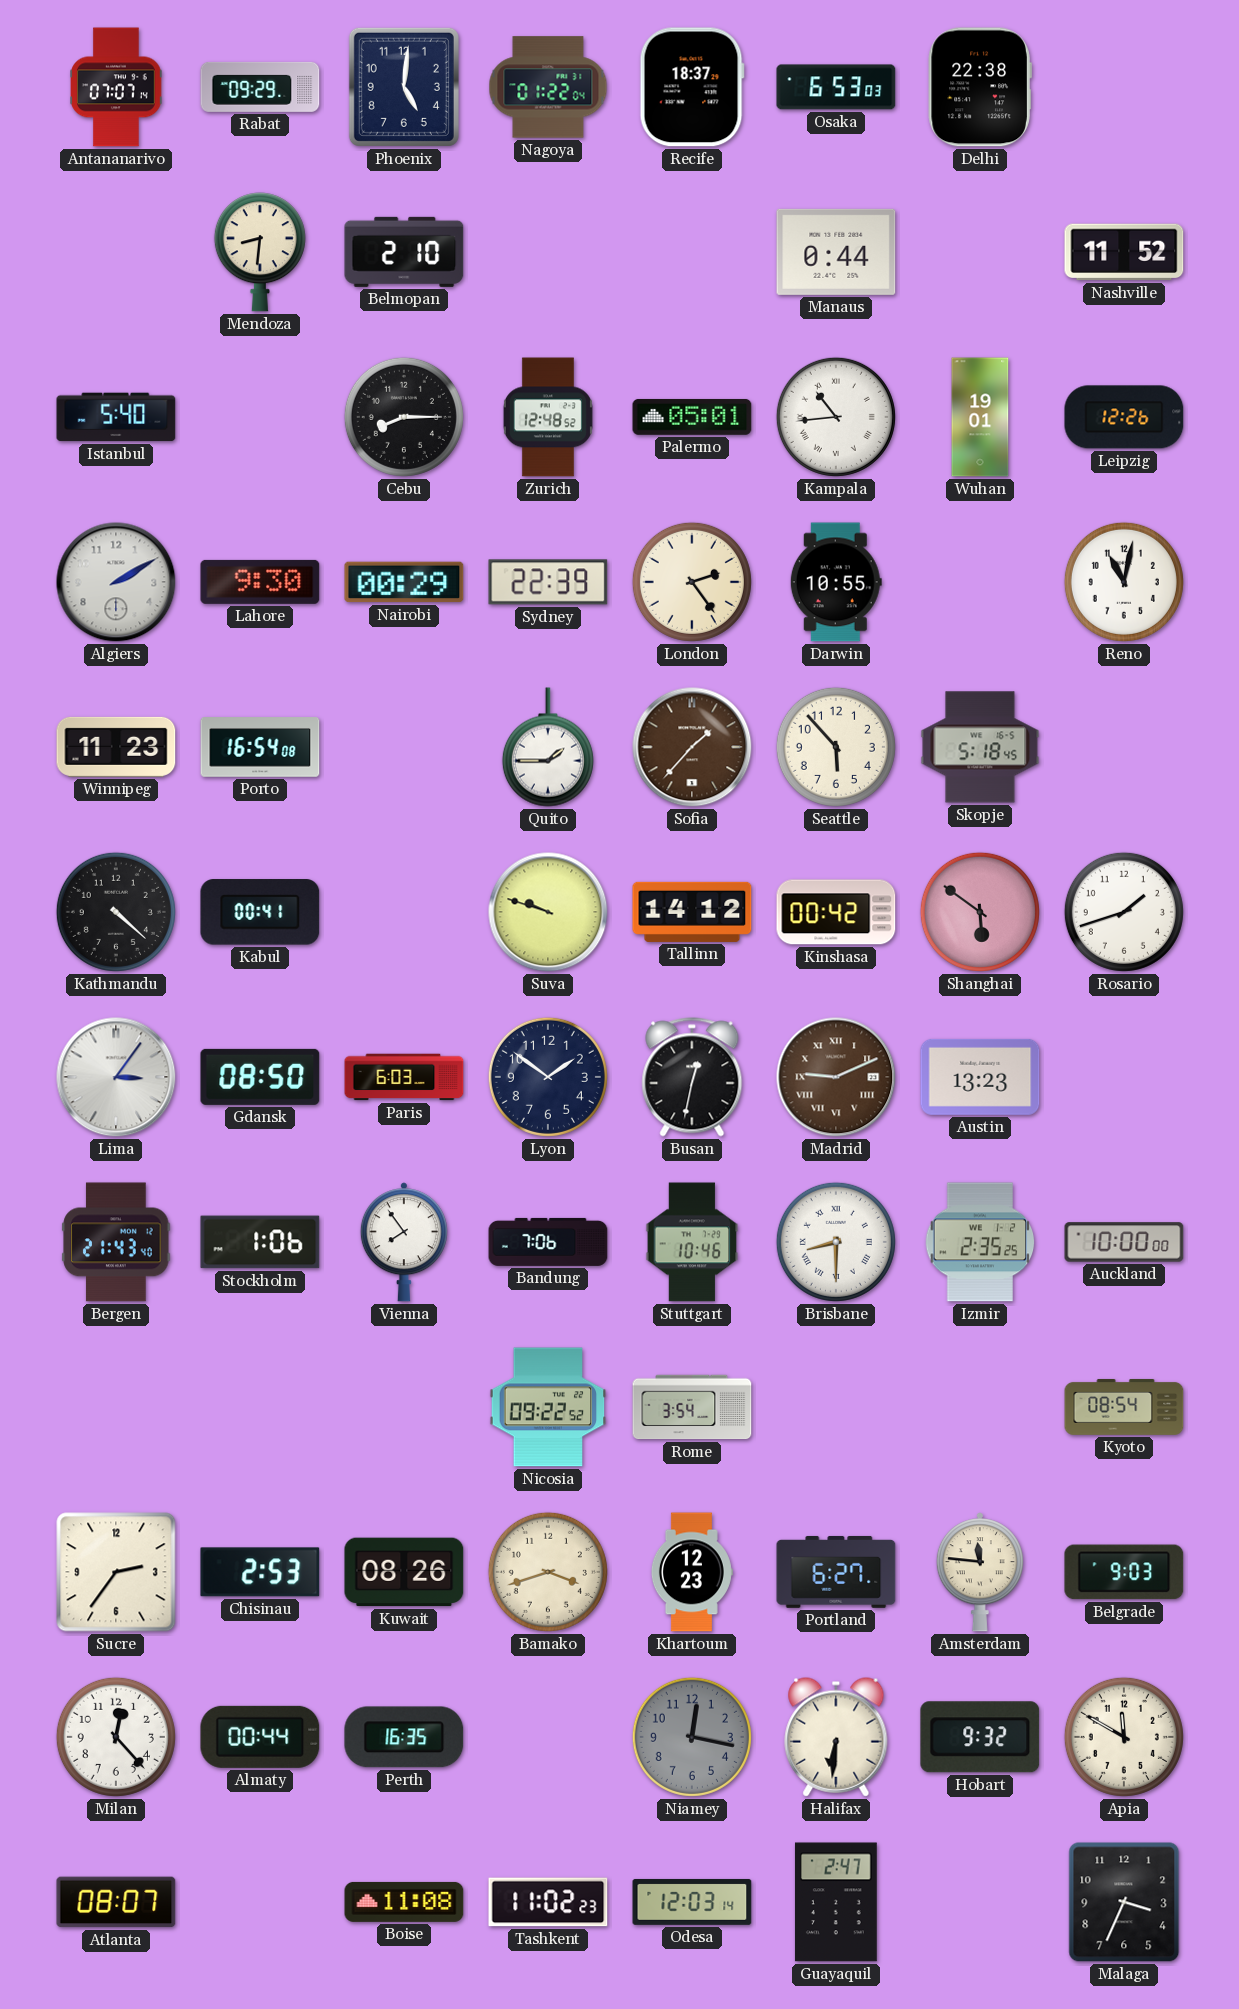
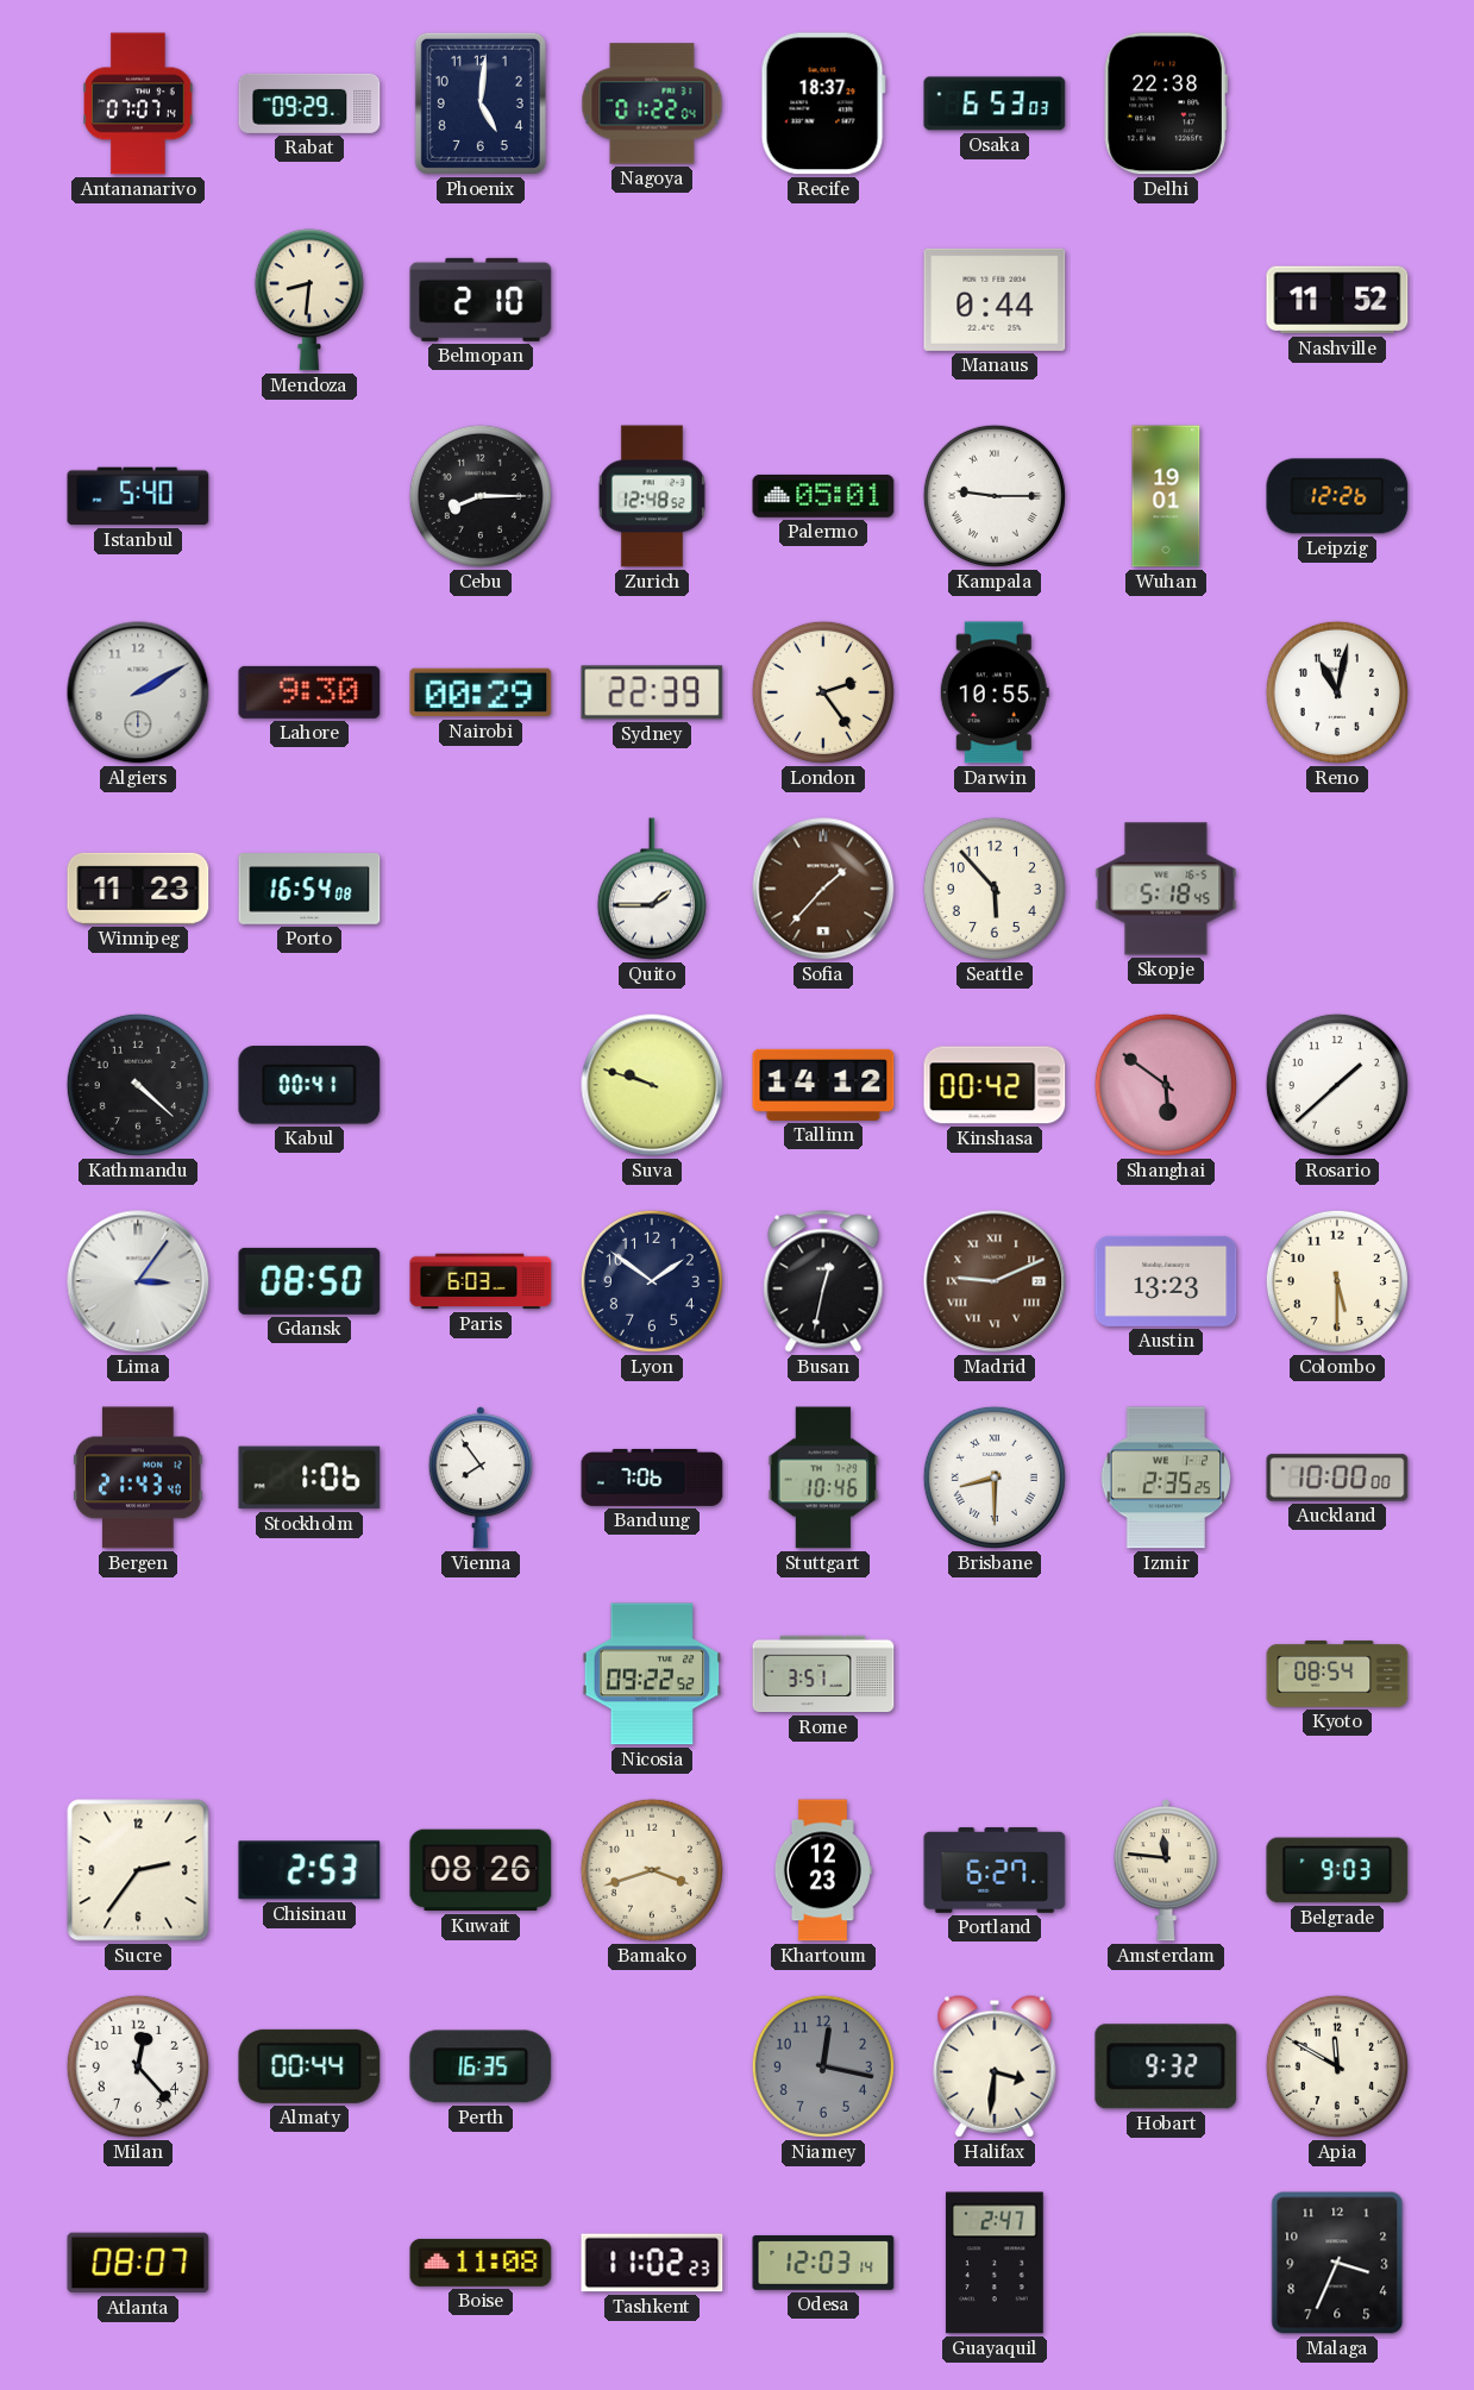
Kampala: 10:44 -> 9:15 (995, 496)
Rosario: 1:42 -> 1:38 (1337, 1085)
Colombo: none -> 5:30 (1337, 1281)
Rome: 3:54 -> 3:51 (823, 1674)
Halifax: 6:31 -> 3:31 (995, 2066)
